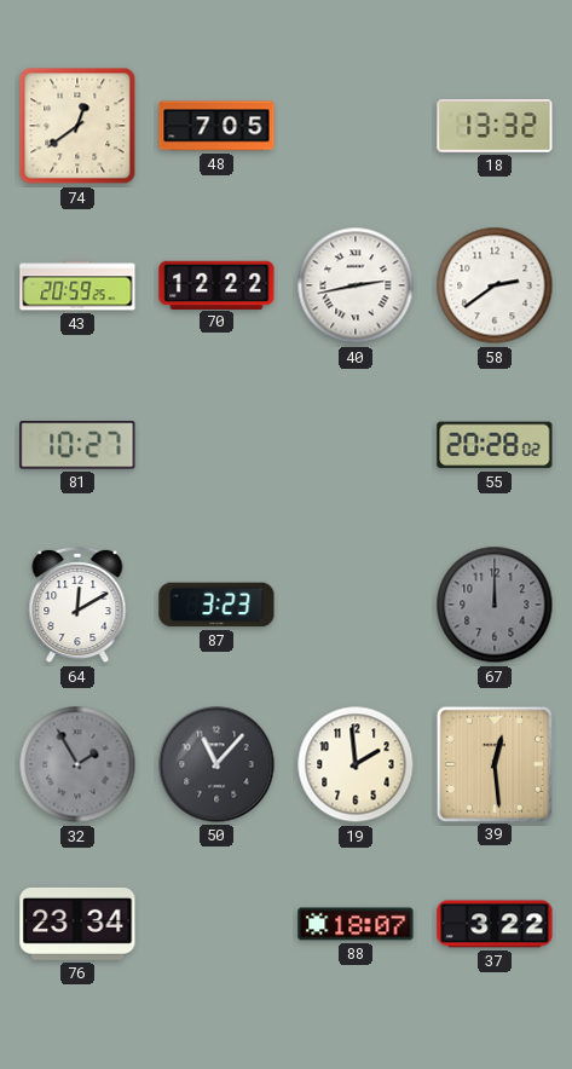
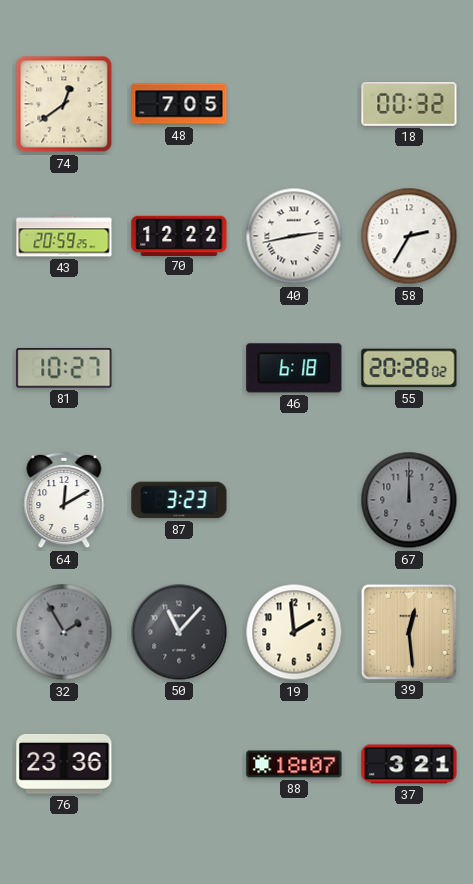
18: 13:32 -> 00:32 (409, 105)
58: 2:39 -> 2:35 (409, 236)
46: none -> 6:18 (294, 368)
76: 23:34 -> 23:36 (64, 764)
37: 3:22 -> 3:21 (409, 764)
